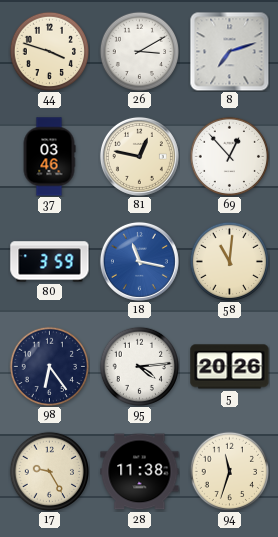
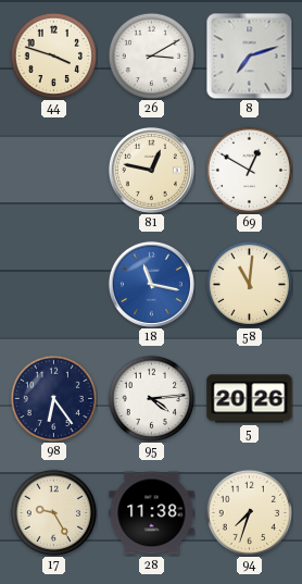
37: 03:46 -> none (49, 157)
69: 12:53 -> 12:50 (249, 170)
80: 3:59 -> none (50, 262)
94: 11:33 -> 7:33 (249, 512)
